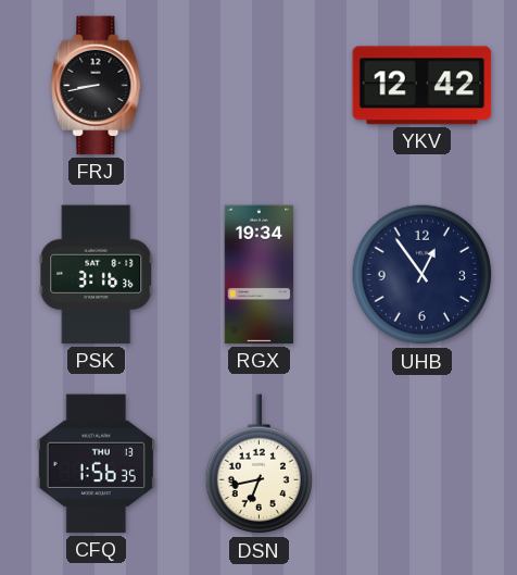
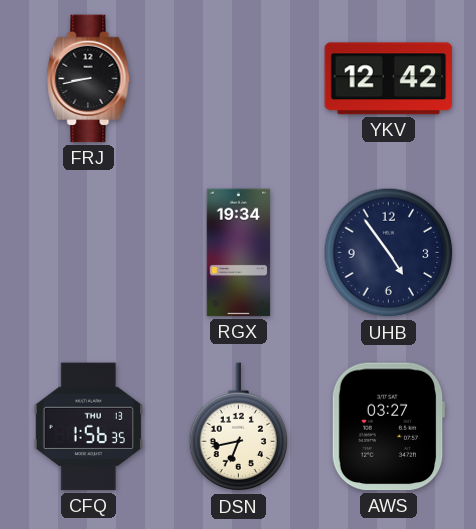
PSK: 3:16 -> none (97, 275)
UHB: 12:54 -> 4:54 (389, 253)
AWS: none -> 03:27 (388, 427)
